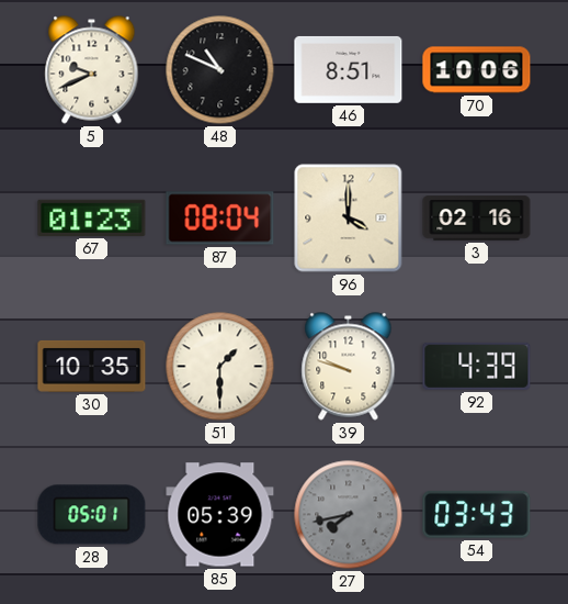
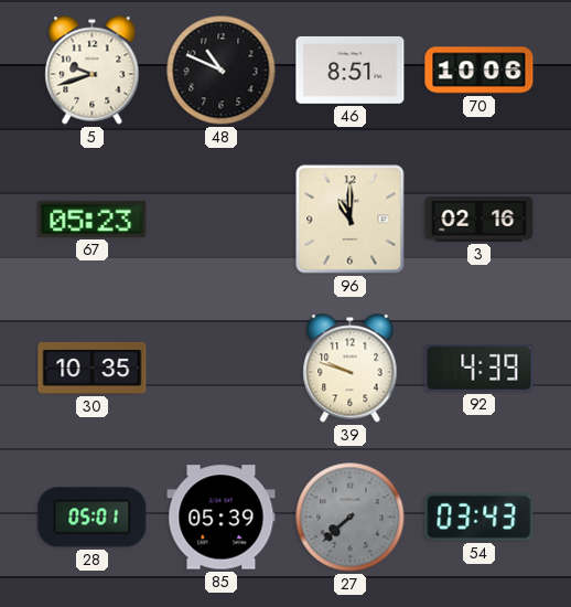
5: 9:41 -> 9:42 (93, 71)
67: 01:23 -> 05:23 (93, 219)
87: 08:04 -> none (220, 219)
96: 4:00 -> 11:00 (351, 220)
51: 1:30 -> none (220, 367)
27: 7:43 -> 7:38 (351, 518)
